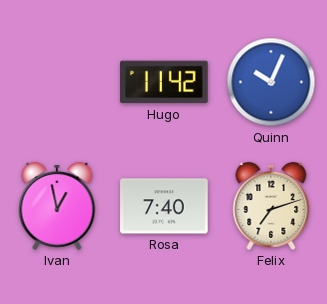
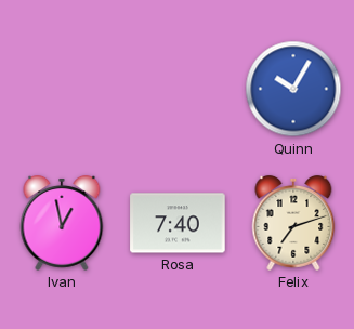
Hugo: 11:42 -> none (164, 82)
Quinn: 10:04 -> 10:05 (293, 89)
